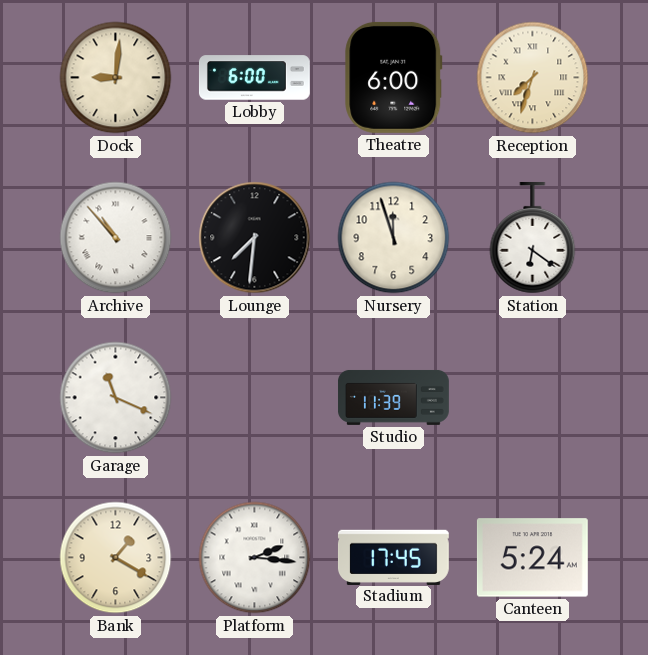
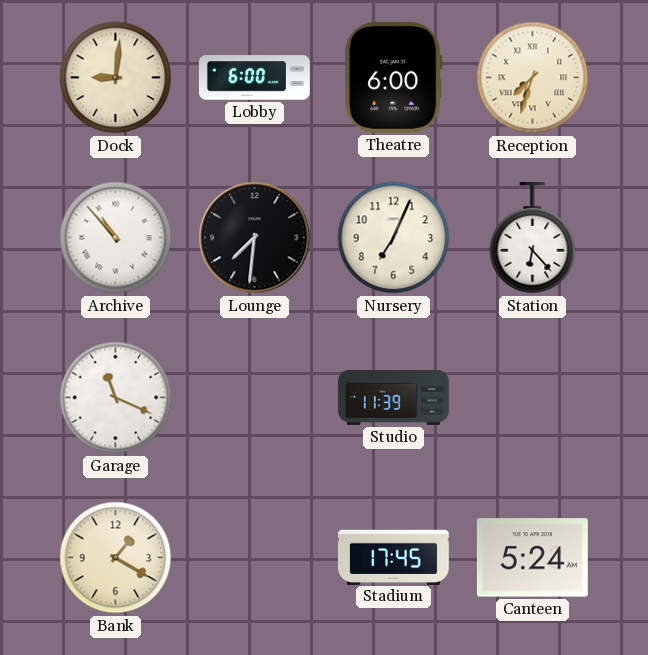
Nursery: 11:57 -> 7:04 (394, 238)
Station: 6:21 -> 6:23 (533, 238)
Platform: 2:16 -> none (255, 558)
